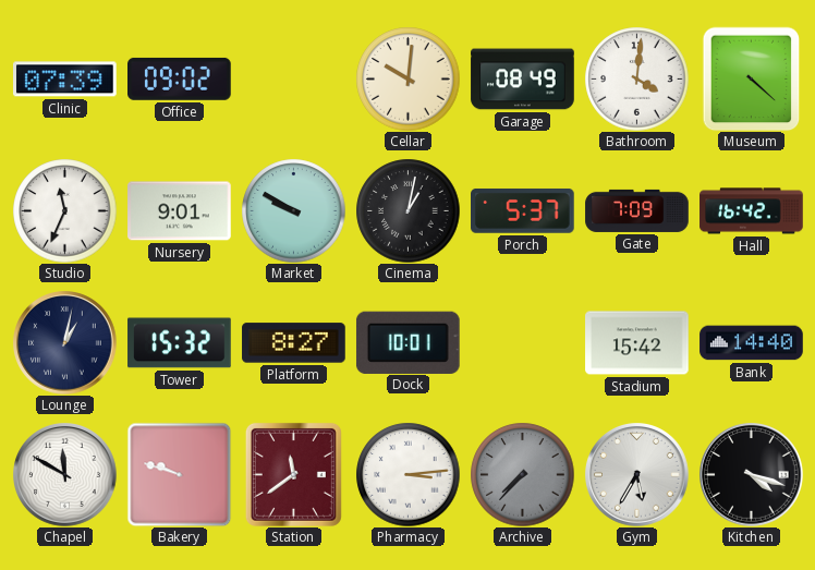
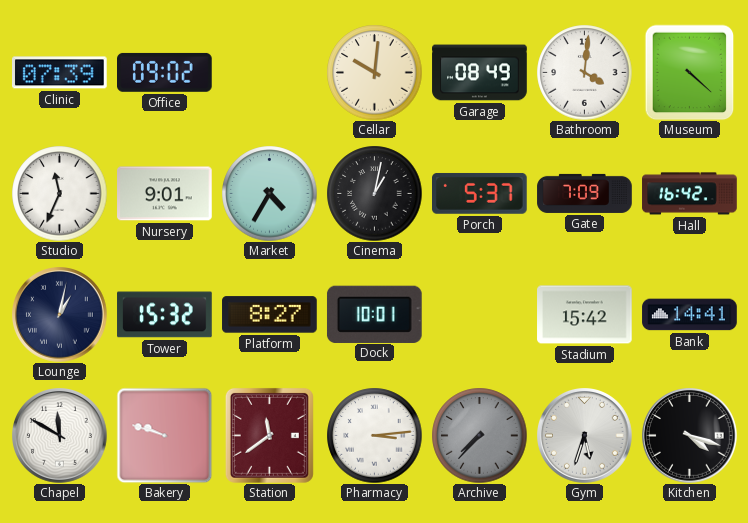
Market: 9:50 -> 4:35 (269, 193)
Bank: 14:40 -> 14:41 (690, 315)
Gym: 5:35 -> 5:33 (585, 436)
